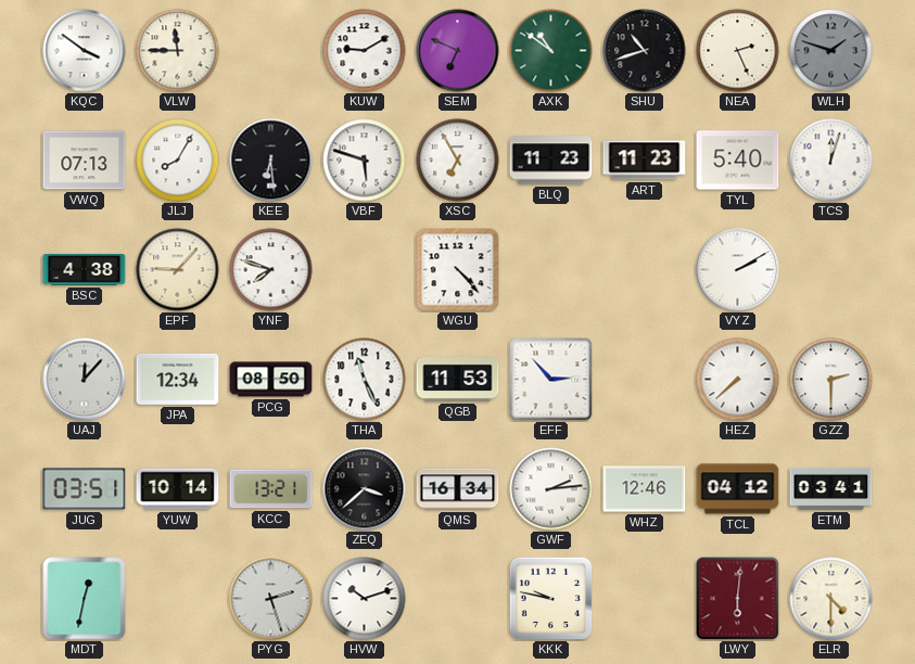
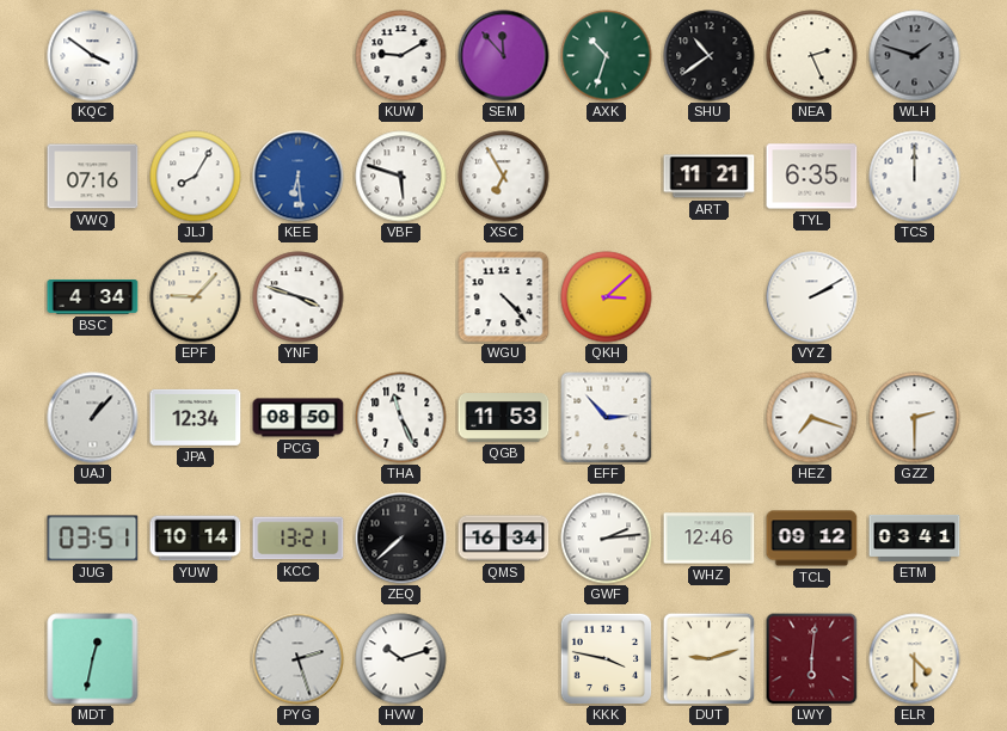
VLW: 11:45 -> none (178, 51)
SEM: 6:49 -> 11:53 (504, 56)
AXK: 10:51 -> 10:33 (607, 56)
SHU: 10:42 -> 10:39 (710, 56)
VWQ: 07:13 -> 07:16 (93, 177)
KEE dial: black -> blue (299, 177)
BLQ: 11:23 -> none (551, 161)
ART: 11:23 -> 11:21 (710, 177)
TYL: 5:40 -> 6:35 (812, 177)
TCS: 12:03 -> 12:00 (915, 177)
BSC: 4:38 -> 4:34 (93, 297)
YNF: 7:48 -> 3:48 (299, 297)
QKH: none -> 3:08 (607, 297)
UAJ: 12:07 -> 1:07 (93, 418)
HEZ: 7:38 -> 7:18 (812, 418)
ZEQ: 3:38 -> 7:38 (401, 539)
TCL: 04:12 -> 09:12 (812, 539)
KKK: 9:47 -> 3:47 (606, 658)
DUT: none -> 9:12 (708, 658)
